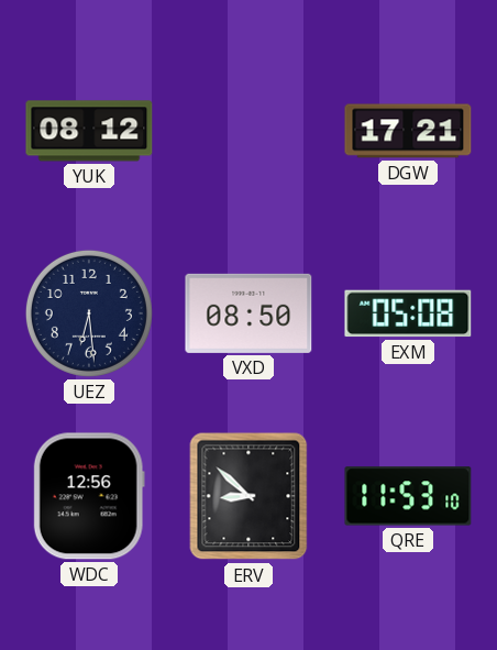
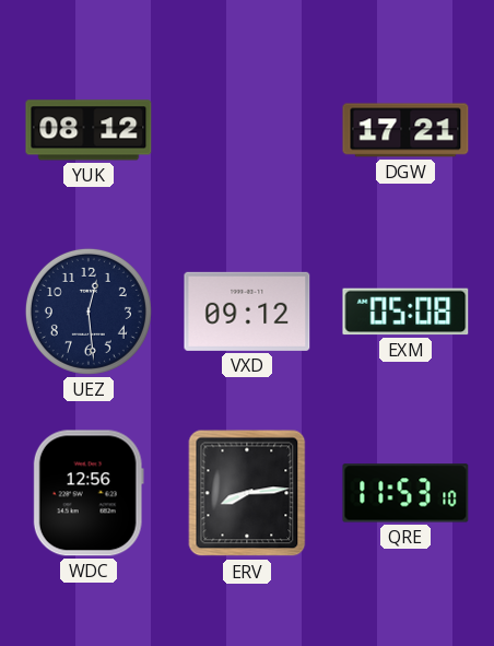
UEZ: 6:29 -> 12:29 (89, 312)
VXD: 08:50 -> 09:12 (247, 312)
ERV: 8:52 -> 8:14 (247, 493)
